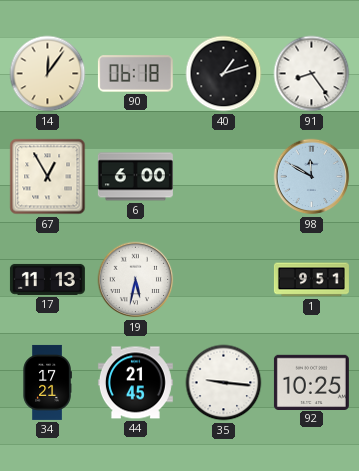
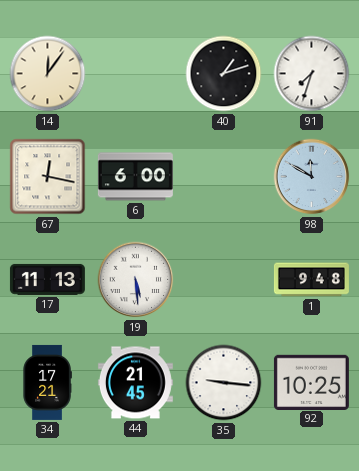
90: 06:18 -> none (135, 74)
91: 8:24 -> 7:33 (312, 74)
67: 12:55 -> 12:17 (48, 177)
19: 5:32 -> 5:29 (136, 280)
1: 9:51 -> 9:48 (311, 280)
